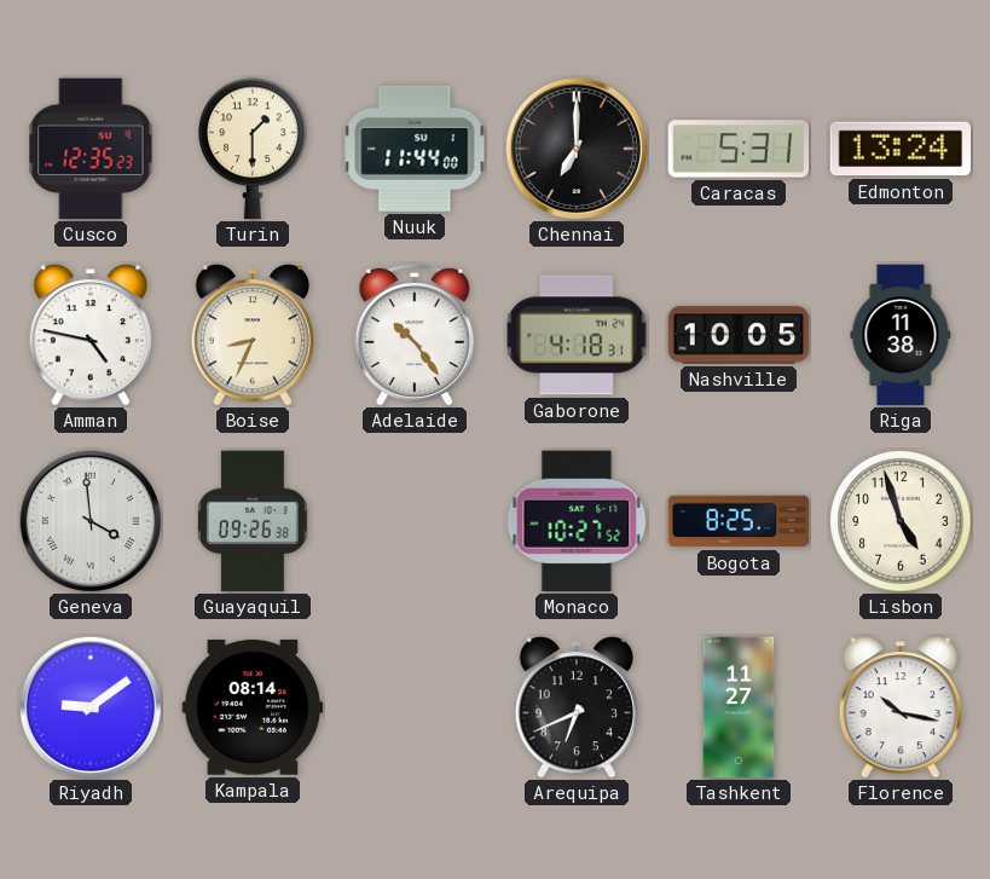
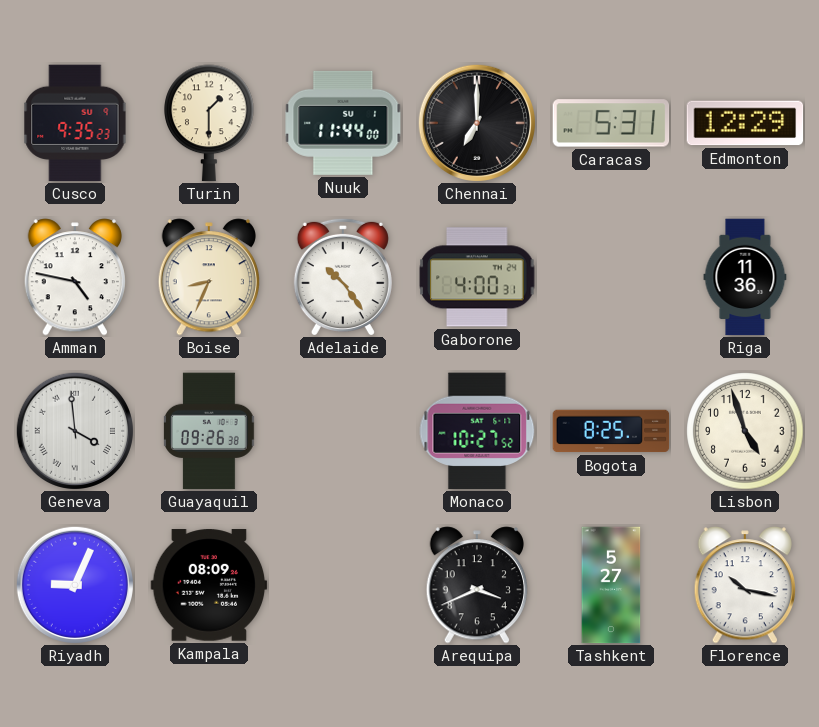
Cusco: 12:35 -> 9:35 (75, 123)
Edmonton: 13:24 -> 12:29 (745, 123)
Gaborone: 4:18 -> 4:00 (477, 277)
Nashville: 10:05 -> none (739, 335)
Riga: 11:38 -> 11:36 (745, 277)
Riyadh: 9:09 -> 9:04 (75, 585)
Kampala: 08:14 -> 08:09 (209, 585)
Arequipa: 6:41 -> 3:41 (477, 585)
Tashkent: 11:27 -> 5:27 (611, 585)
